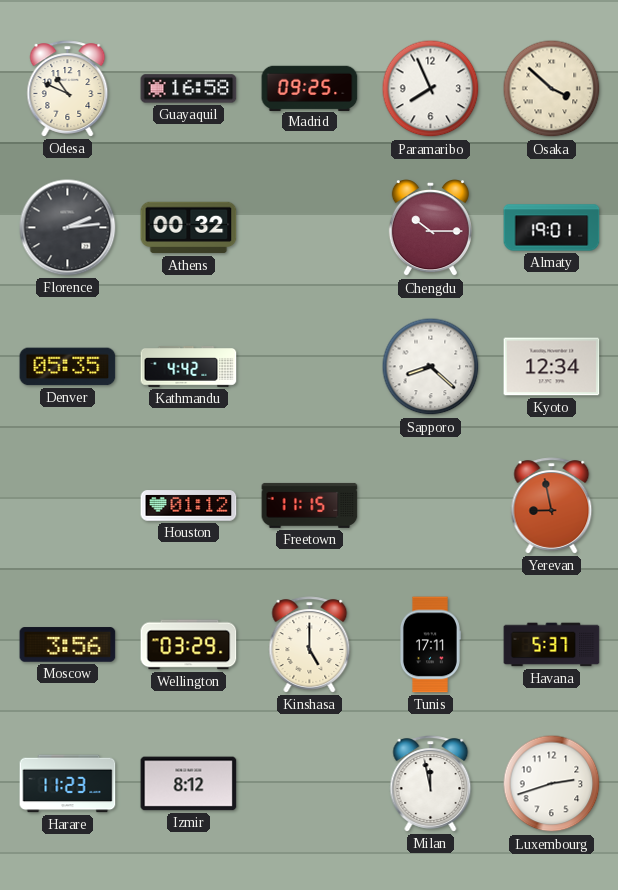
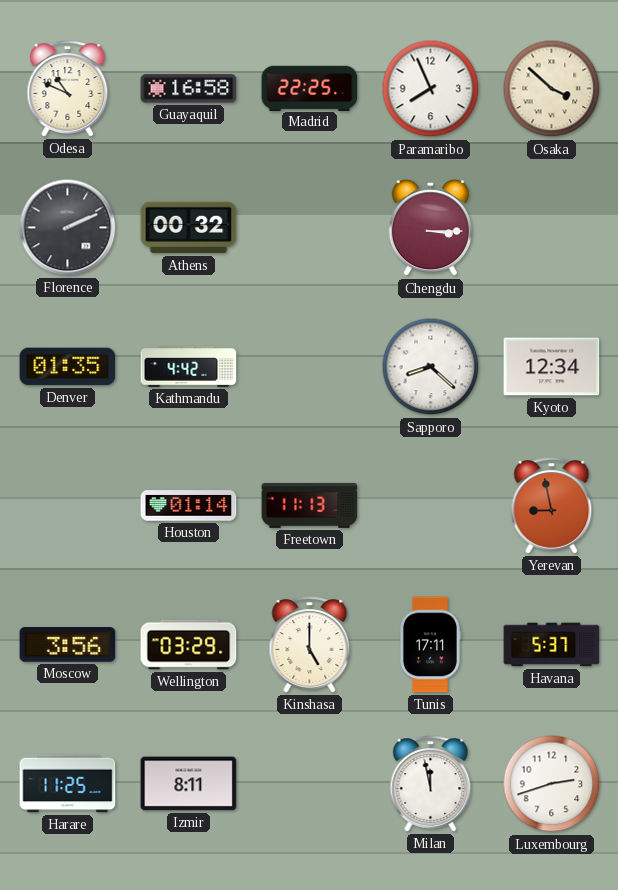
Madrid: 09:25 -> 22:25 (310, 88)
Florence: 2:14 -> 2:11 (68, 228)
Chengdu: 10:15 -> 3:15 (430, 228)
Almaty: 19:01 -> none (552, 228)
Denver: 05:35 -> 01:35 (68, 367)
Houston: 01:12 -> 01:14 (189, 506)
Freetown: 11:15 -> 11:13 (310, 505)
Harare: 11:23 -> 11:25 (68, 784)
Izmir: 8:12 -> 8:11 (189, 784)
